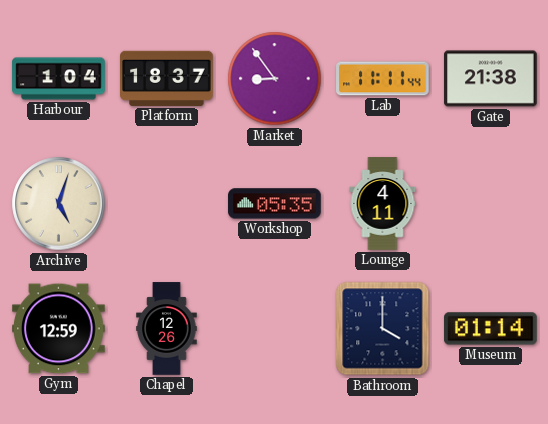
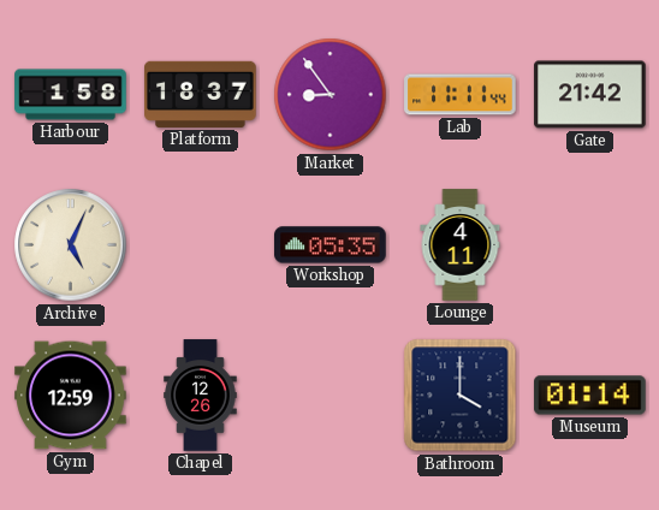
Harbour: 1:04 -> 1:58 (71, 95)
Gate: 21:38 -> 21:42 (590, 95)
Archive: 5:03 -> 5:04 (71, 245)
